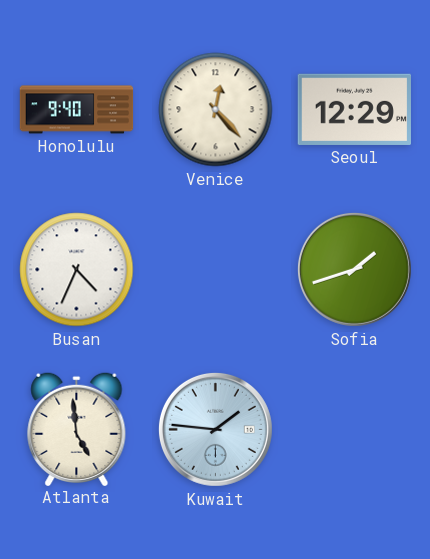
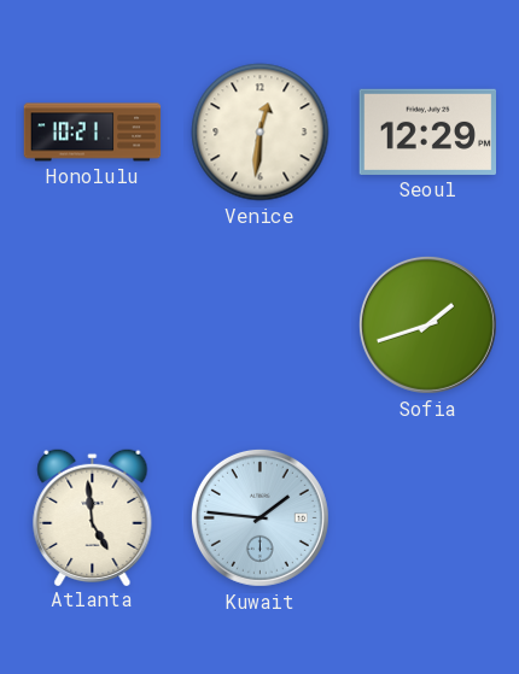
Honolulu: 9:40 -> 10:21 (93, 133)
Venice: 12:23 -> 12:31 (261, 133)
Busan: 4:34 -> none (77, 270)
